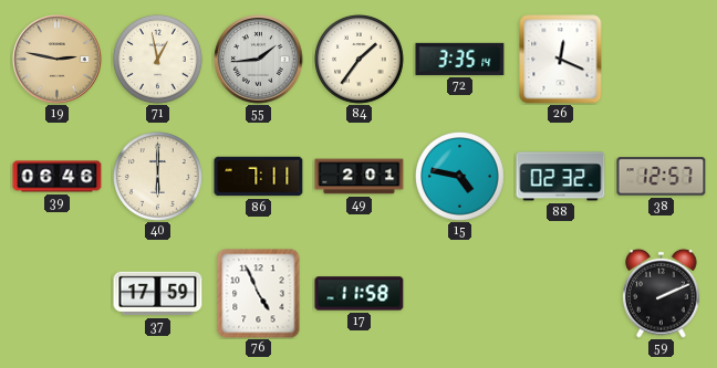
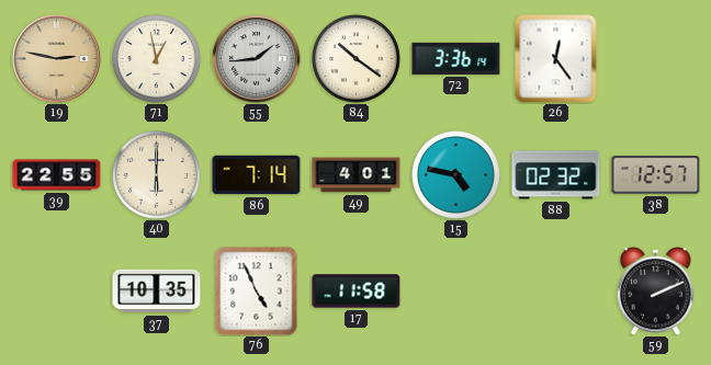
84: 1:36 -> 10:21 (357, 59)
72: 3:35 -> 3:36 (456, 58)
26: 12:19 -> 12:24 (556, 59)
39: 06:46 -> 22:55 (57, 175)
86: 7:11 -> 7:14 (257, 175)
49: 2:01 -> 4:01 (357, 175)
37: 17:59 -> 10:35 (157, 292)
